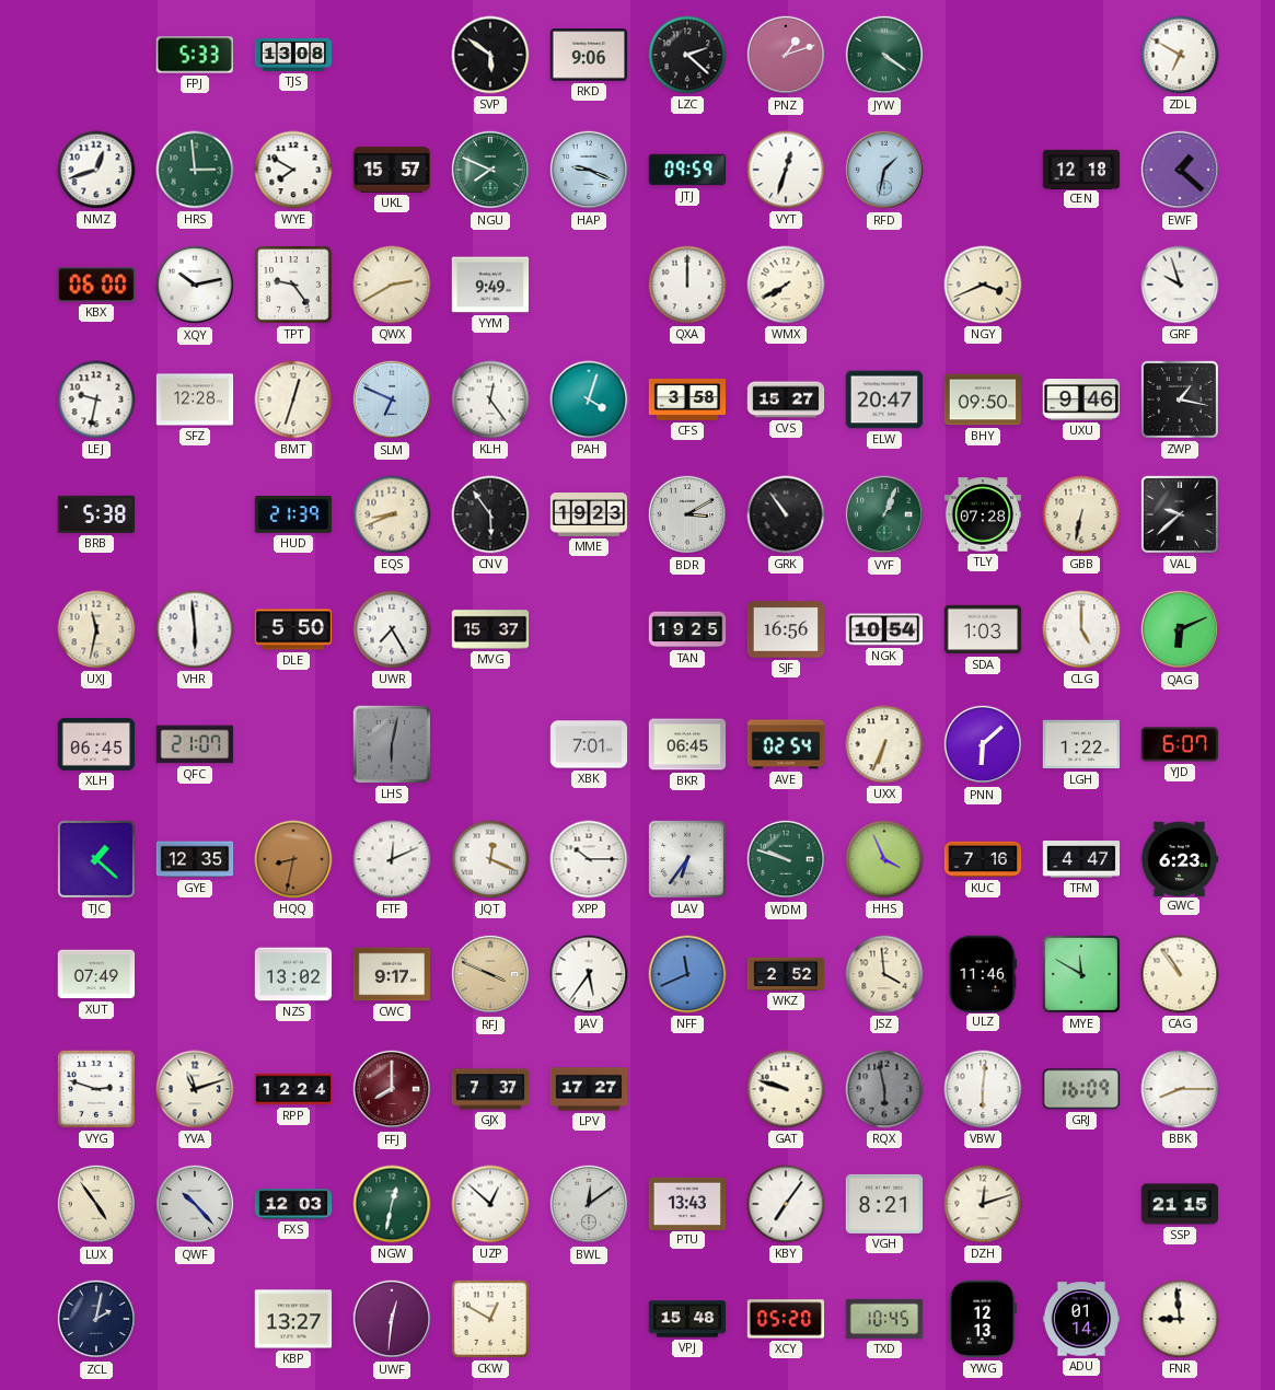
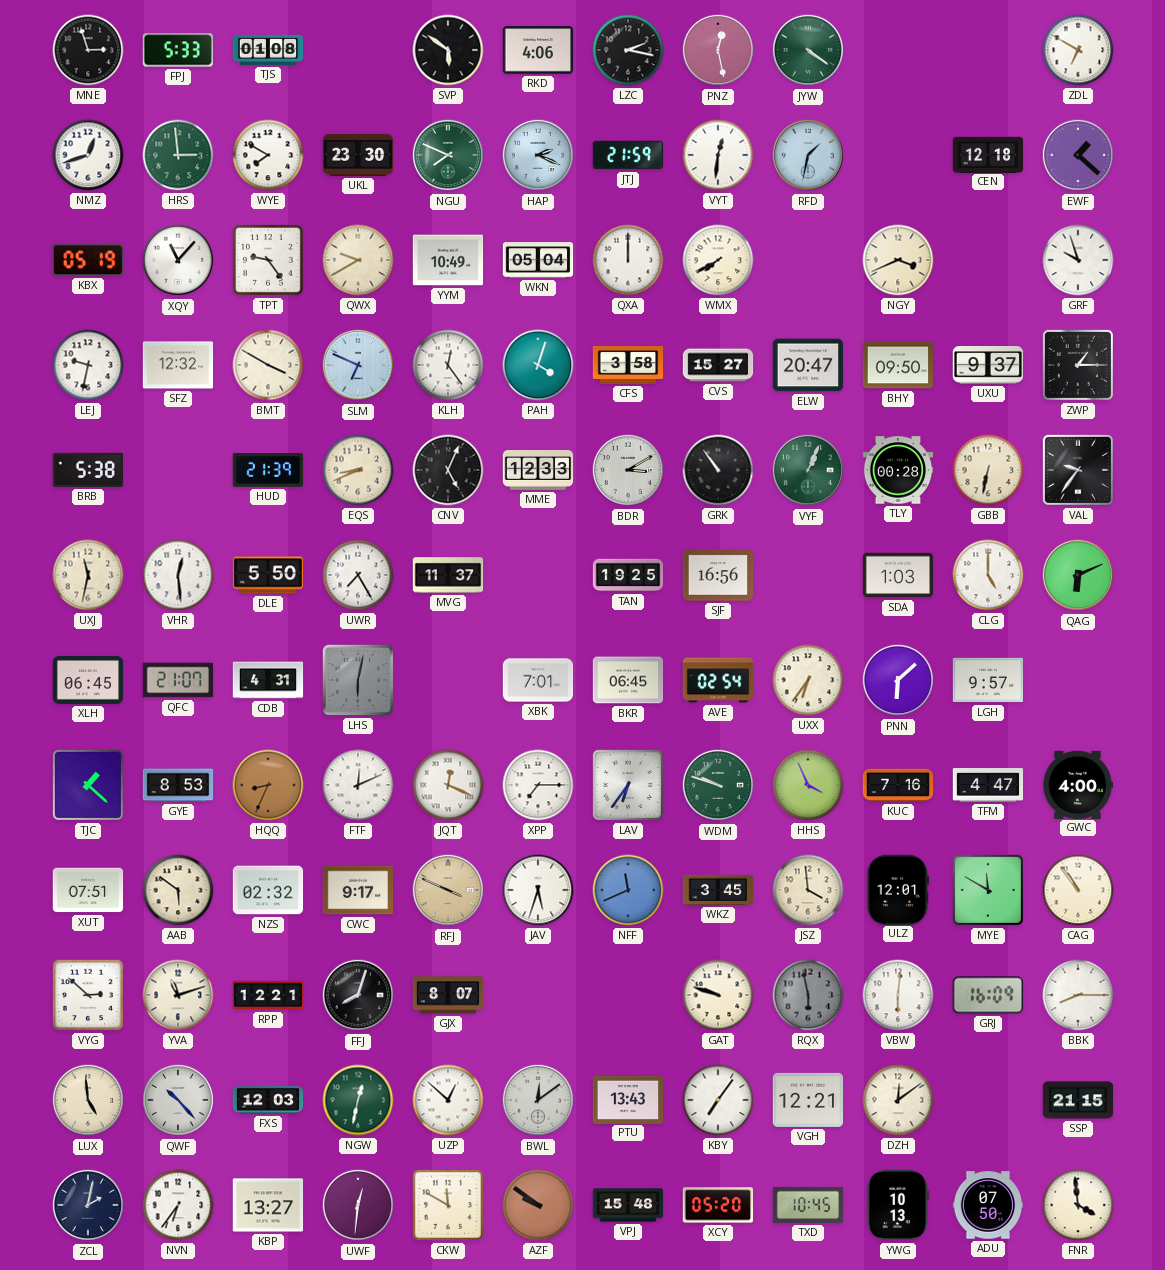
MNE: none -> 2:57 (88, 50)
TJS: 13:08 -> 01:08 (268, 50)
RKD: 9:06 -> 4:06 (538, 50)
LZC: 2:22 -> 2:17 (628, 50)
PNZ: 1:12 -> 12:28 (718, 50)
UKL: 15:57 -> 23:30 (358, 155)
HAP: 9:19 -> 2:19 (538, 155)
JTJ: 09:59 -> 21:59 (628, 155)
VYT: 12:33 -> 12:31 (718, 155)
KBX: 06:00 -> 05:19 (87, 260)
XQY: 10:13 -> 11:07 (178, 260)
QWX: 2:40 -> 9:40 (358, 260)
YYM: 9:49 -> 10:49 (448, 260)
WKN: none -> 05:04 (538, 260)
SFZ: 12:28 -> 12:32 (178, 365)
BMT: 12:33 -> 3:50 (268, 365)
UXU: 9:46 -> 9:37 (988, 365)
ZWP: 1:17 -> 1:15 (1078, 365)
CNV: 5:54 -> 5:04 (448, 470)
MME: 19:23 -> 12:33 (538, 471)
TLY: 07:28 -> 00:28 (898, 470)
VAL: 9:38 -> 9:36 (1078, 470)
VHR: 5:59 -> 12:29 (178, 575)
MVG: 15:37 -> 11:37 (448, 575)
NGK: 10:54 -> none (884, 629)
CDB: none -> 4:31 (268, 680)
UXX: 6:34 -> 6:36 (808, 680)
LGH: 1:22 -> 9:57 (988, 680)
YJD: 6:07 -> none (1180, 744)
GYE: 12:35 -> 8:53 (178, 785)
HQQ: 8:32 -> 8:34 (268, 785)
XPP: 10:15 -> 7:15 (538, 785)
GWC: 6:23 -> 4:00 (1078, 784)
XUT: 07:49 -> 07:51 (88, 890)
AAB: none -> 5:51 (178, 890)
NZS: 13:02 -> 02:32 (268, 890)
JAV: 5:36 -> 5:33 (538, 890)
WKZ: 2:52 -> 3:45 (718, 890)
ULZ: 11:46 -> 12:01 (898, 889)
VYG: 2:48 -> 2:52 (88, 995)
RPP: 12:24 -> 12:21 (268, 995)
FFJ: 8:00 -> 8:03 (358, 995)
FFJ dial: burgundy -> black (358, 995)
GJX: 7:37 -> 8:07 (448, 995)
LPV: 17:27 -> none (589, 1089)
LUX: 4:54 -> 4:59 (88, 1100)
VGH: 8:21 -> 12:21 (808, 1100)
DZH: 12:12 -> 12:09 (898, 1100)
NVN: none -> 6:36 (178, 1205)
CKW: 12:50 -> 11:50 (448, 1205)
AZF: none -> 9:51 (538, 1205)
YWG: 12:13 -> 10:13 (898, 1205)
ADU: 01:14 -> 07:50 (988, 1205)
FNR: 8:59 -> 3:59 (1078, 1205)
